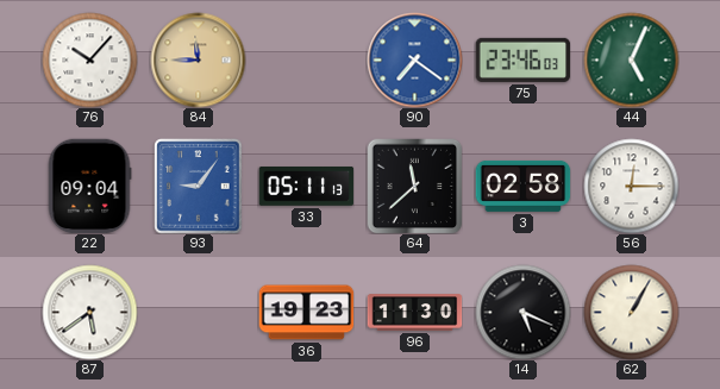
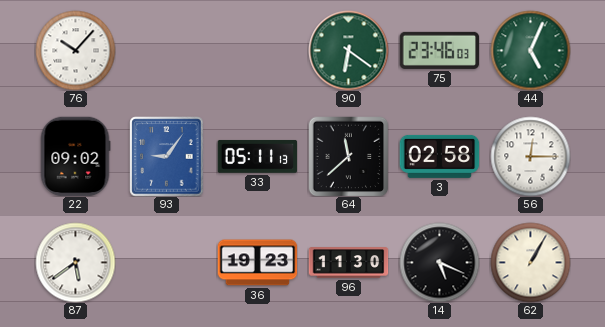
84: 11:45 -> none (198, 59)
90: 7:21 -> 6:21 (348, 50)
90 dial: blue -> green (348, 50)
22: 09:04 -> 09:02 (75, 156)
